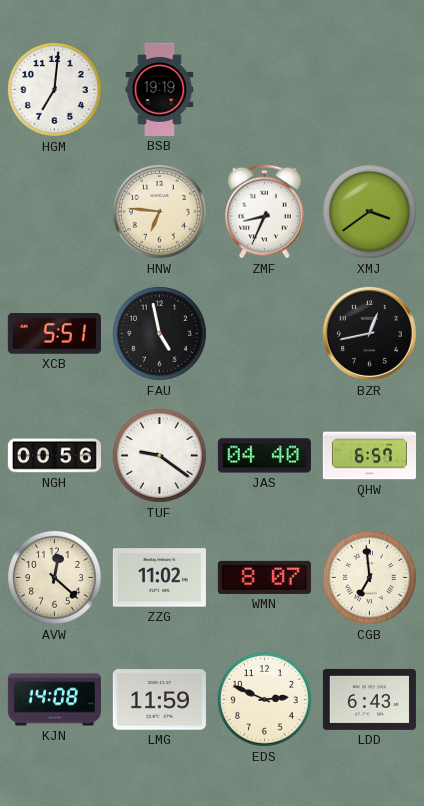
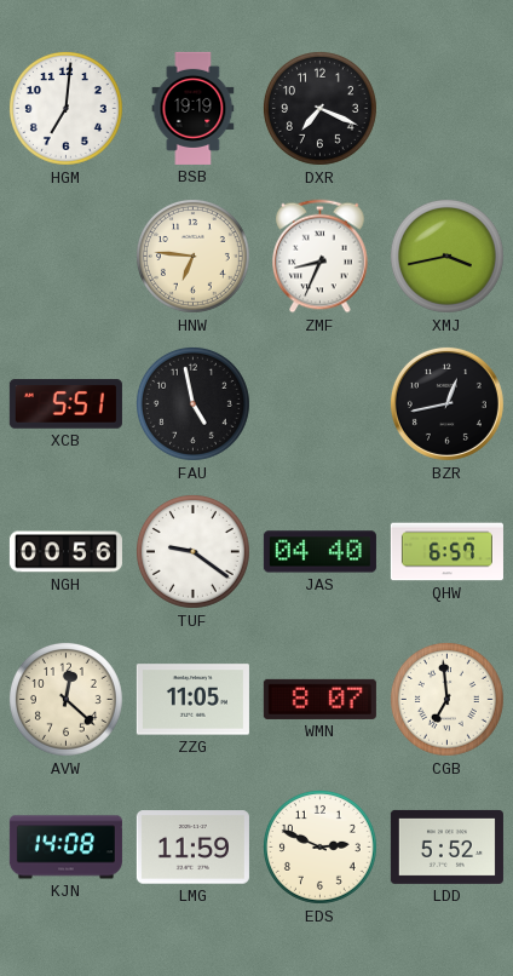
DXR: none -> 7:19 (319, 108)
XMJ: 3:39 -> 3:43 (446, 256)
ZZG: 11:02 -> 11:05 (192, 700)
LDD: 6:43 -> 5:52 (446, 846)
